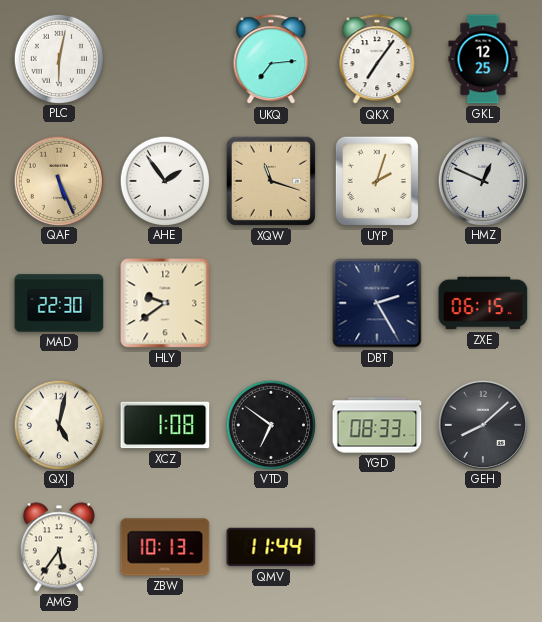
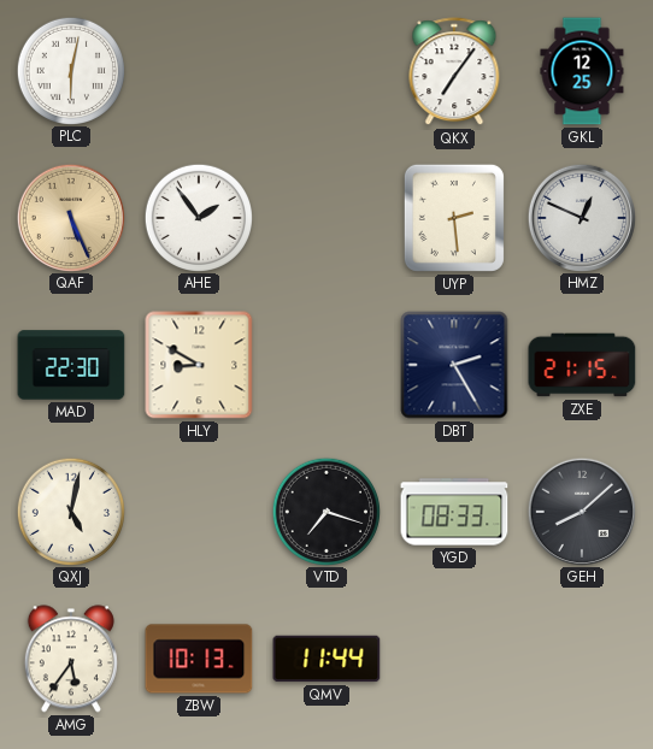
UKQ: 7:14 -> none (271, 60)
XQW: 11:18 -> none (271, 181)
UYP: 2:03 -> 2:29 (454, 218)
HLY: 9:39 -> 8:50 (199, 365)
ZXE: 06:15 -> 21:15 (582, 365)
XCZ: 1:08 -> none (165, 425)
VTD: 6:51 -> 7:18 (325, 511)
